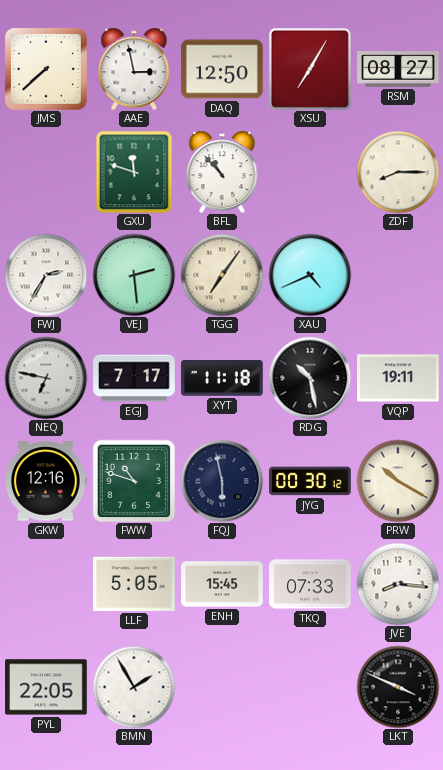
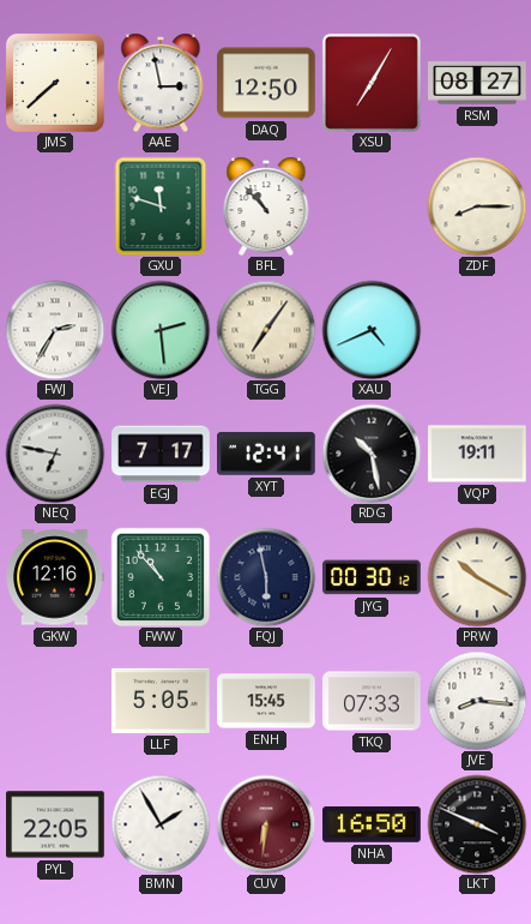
XYT: 11:18 -> 12:41 (267, 454)
FWW: 10:48 -> 10:53 (161, 577)
CUV: none -> 6:31 (266, 824)
NHA: none -> 16:50 (372, 824)
